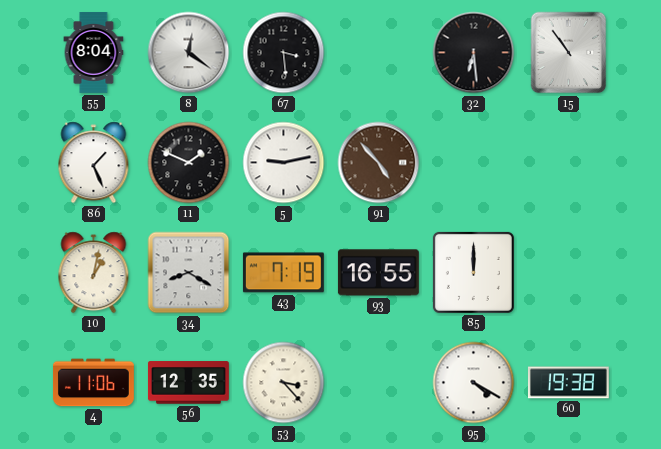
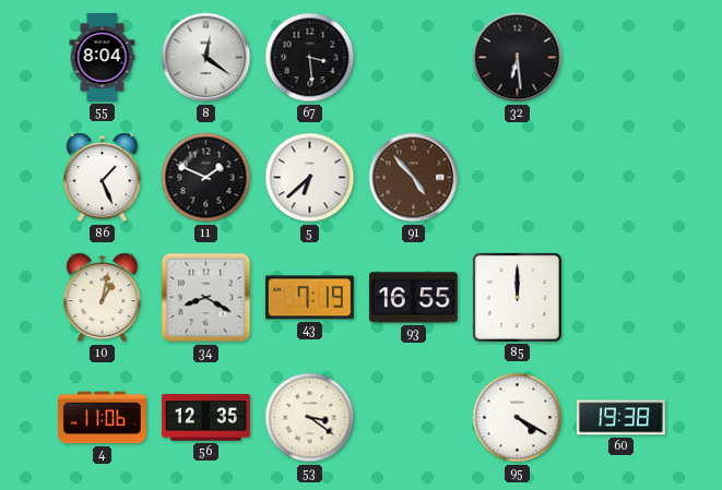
15: 10:54 -> none (569, 53)
5: 9:13 -> 6:38 (310, 178)
53: 3:23 -> 3:21 (310, 418)
